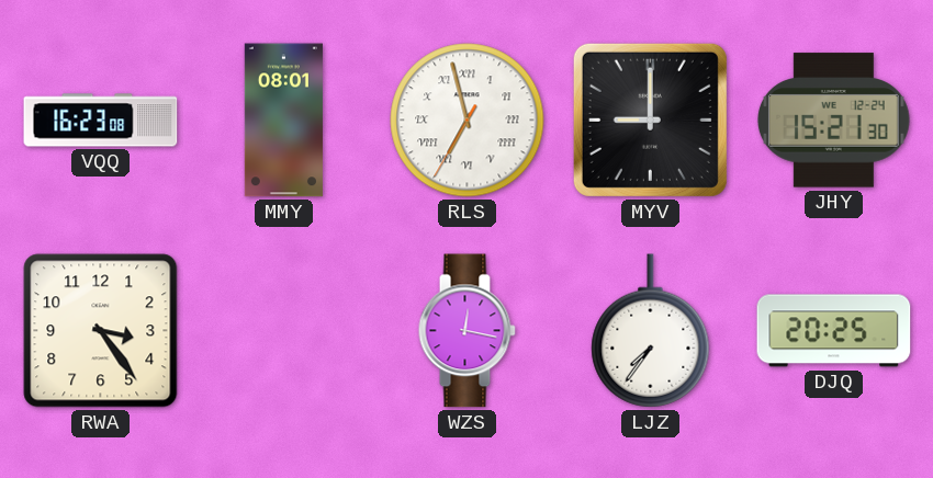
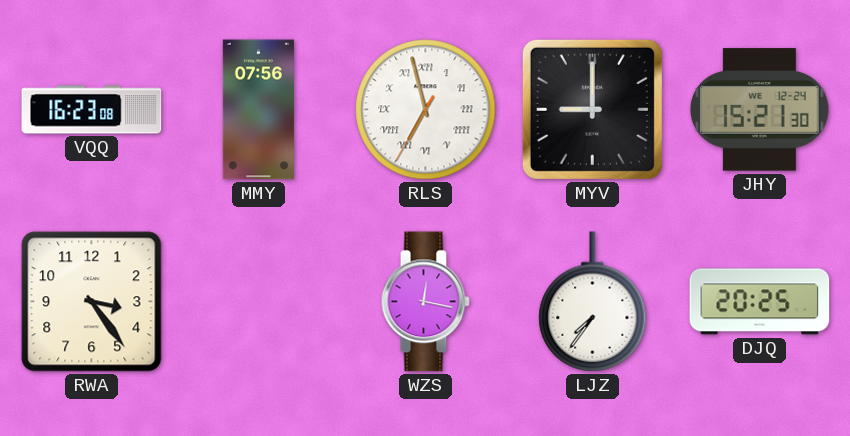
MMY: 08:01 -> 07:56 (258, 110)
